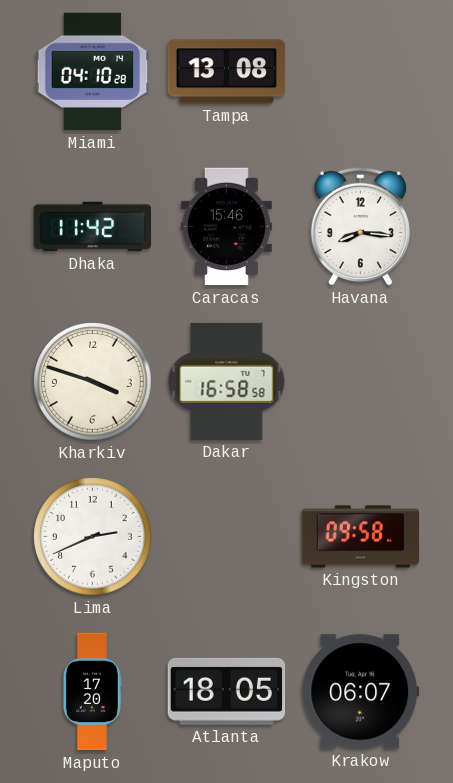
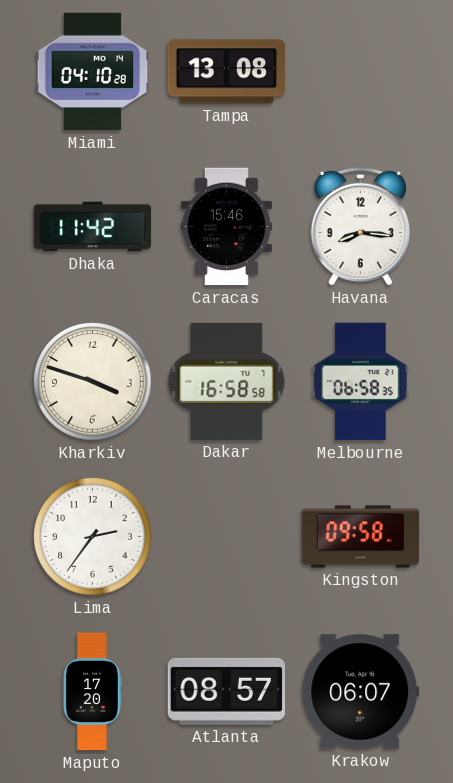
Melbourne: none -> 06:58 (360, 382)
Lima: 2:41 -> 2:36 (93, 537)
Atlanta: 18:05 -> 08:57 (227, 691)
